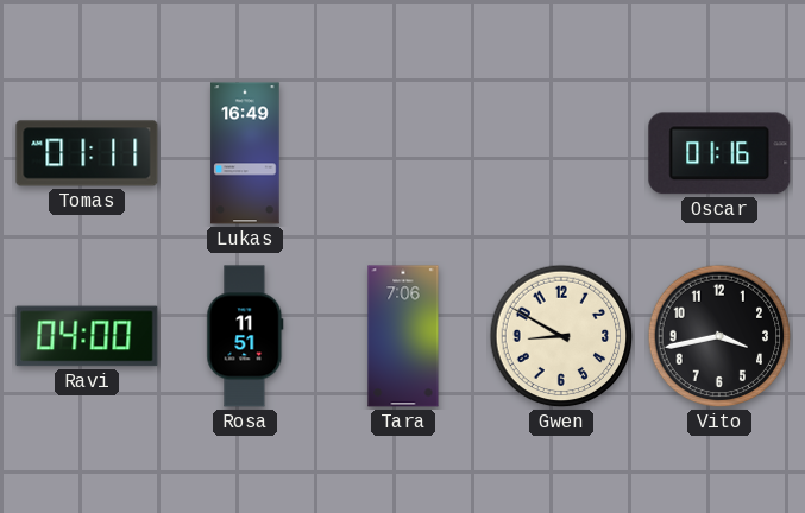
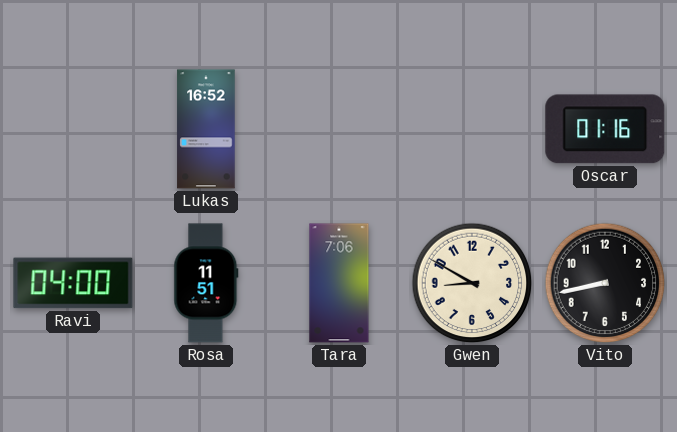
Tomas: 01:11 -> none (87, 153)
Lukas: 16:49 -> 16:52 (206, 129)
Vito: 3:43 -> 8:43 (605, 283)
